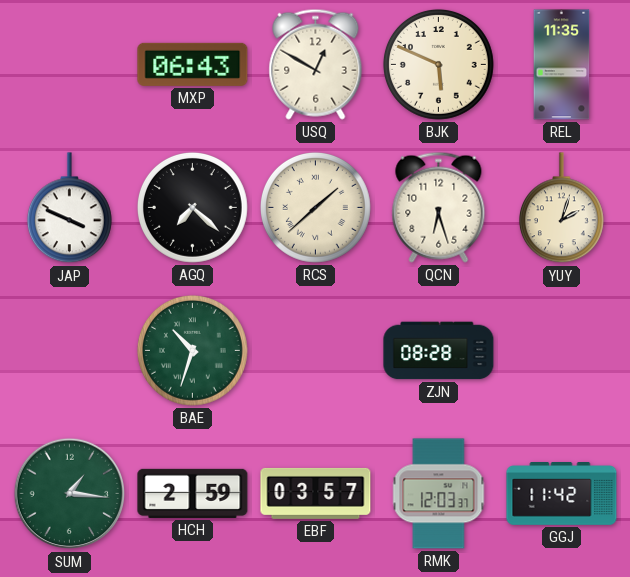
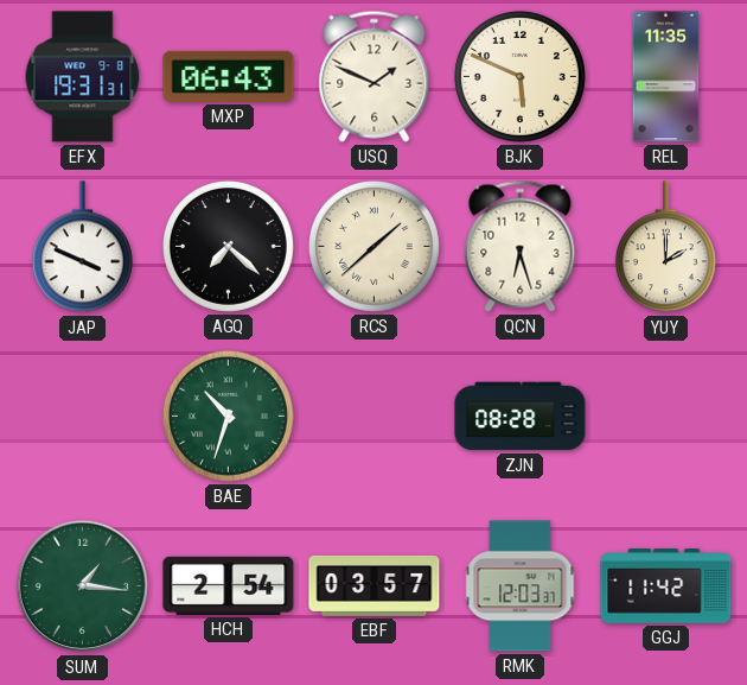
EFX: none -> 19:31 (83, 77)
USQ: 12:50 -> 1:49 (375, 76)
YUY: 2:03 -> 2:00 (665, 247)
HCH: 2:59 -> 2:54 (229, 585)
